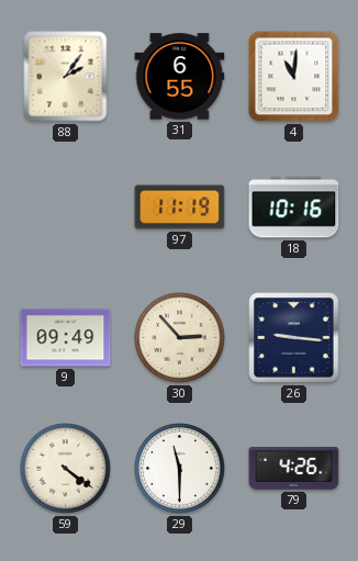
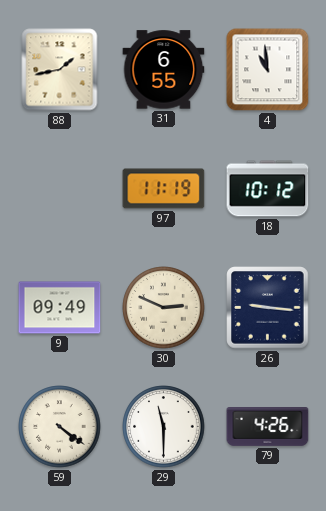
88: 2:06 -> 1:43 (60, 70)
4: 11:01 -> 10:59 (268, 70)
18: 10:16 -> 10:12 (268, 189)
30: 2:53 -> 2:49 (164, 308)
